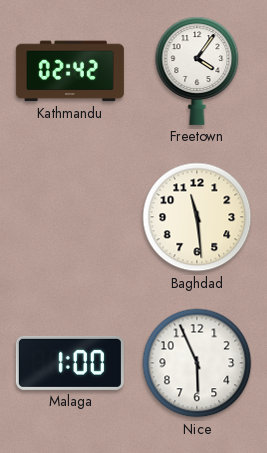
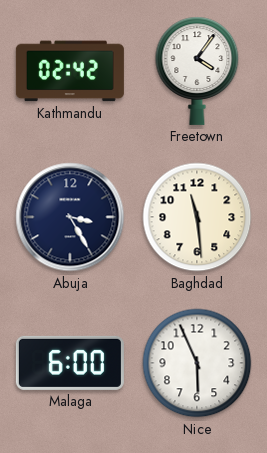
Abuja: none -> 3:25 (70, 217)
Malaga: 1:00 -> 6:00 (70, 363)
